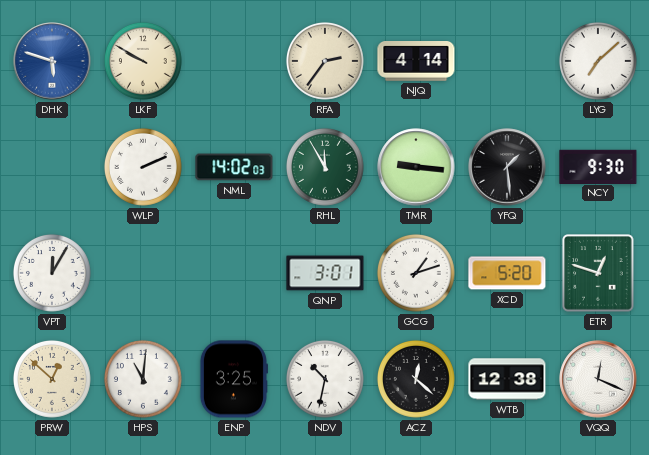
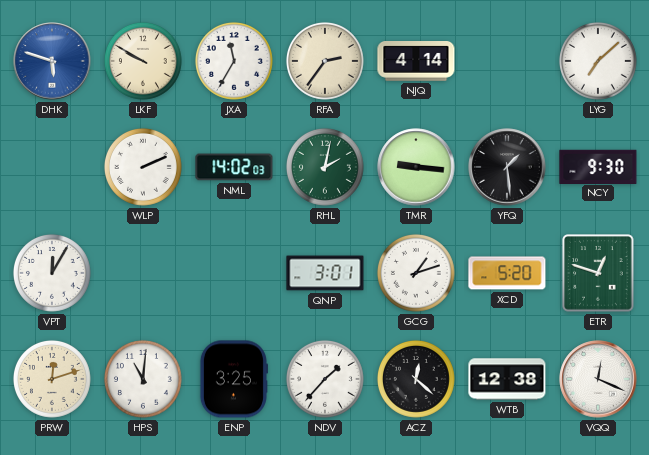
JXA: none -> 11:35 (234, 61)
RHL: 11:55 -> 2:02 (325, 167)
PRW: 12:52 -> 12:12 (52, 379)
NDV: 10:32 -> 1:37 (325, 379)
